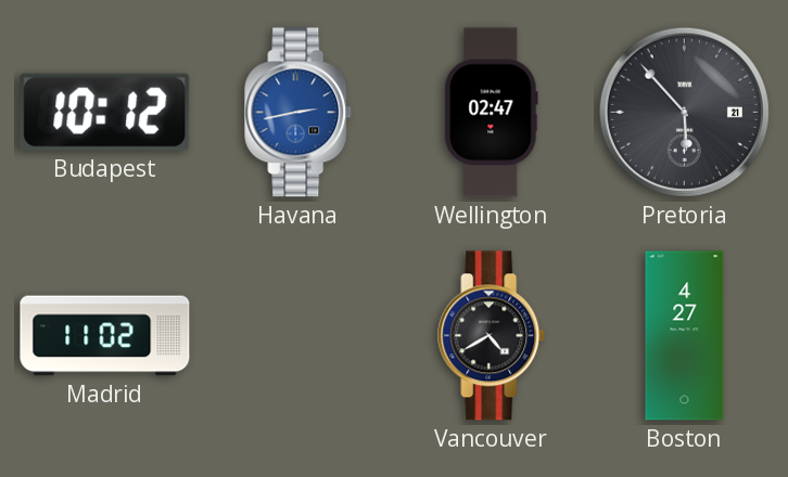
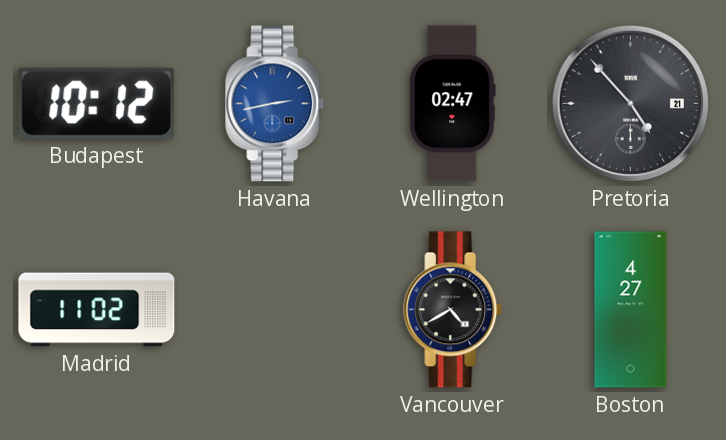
Pretoria: 5:53 -> 4:53 (630, 103)
